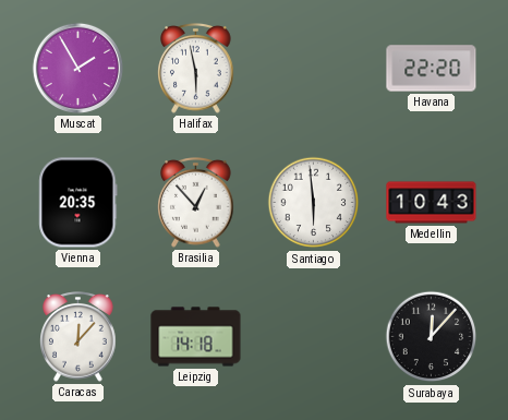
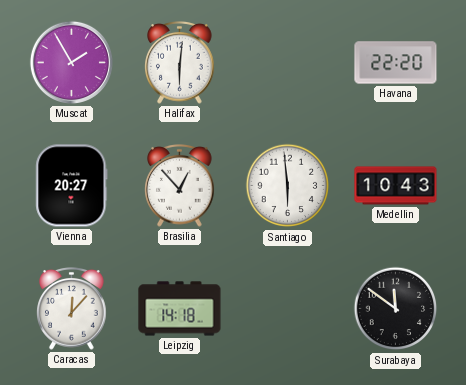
Halifax: 5:58 -> 6:01 (180, 63)
Vienna: 20:35 -> 20:27 (72, 186)
Surabaya: 12:07 -> 11:51 (396, 309)
